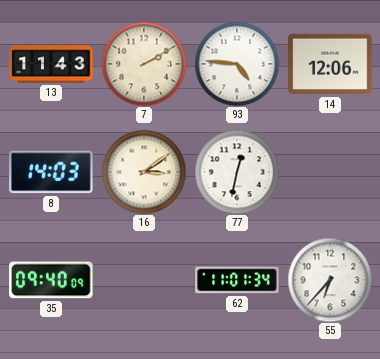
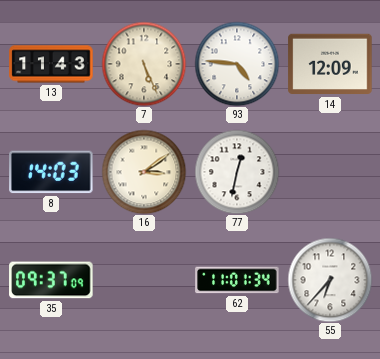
7: 2:10 -> 5:26 (144, 64)
14: 12:06 -> 12:09 (330, 64)
35: 09:40 -> 09:37 (51, 280)
